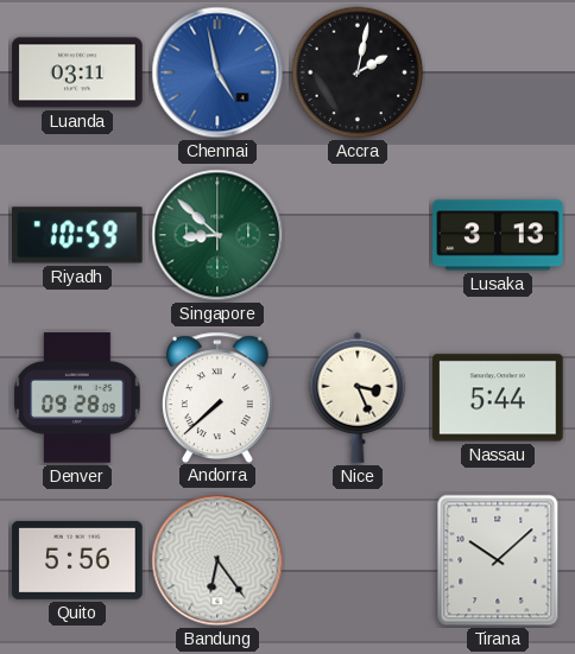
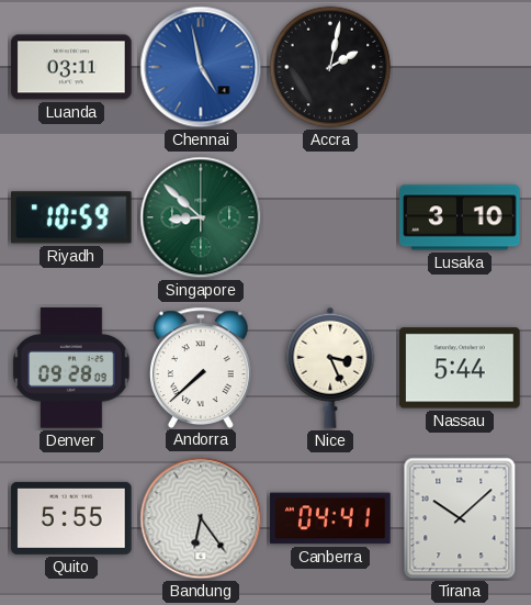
Lusaka: 3:13 -> 3:10 (460, 217)
Quito: 5:56 -> 5:55 (71, 518)
Canberra: none -> 04:41 (330, 518)
